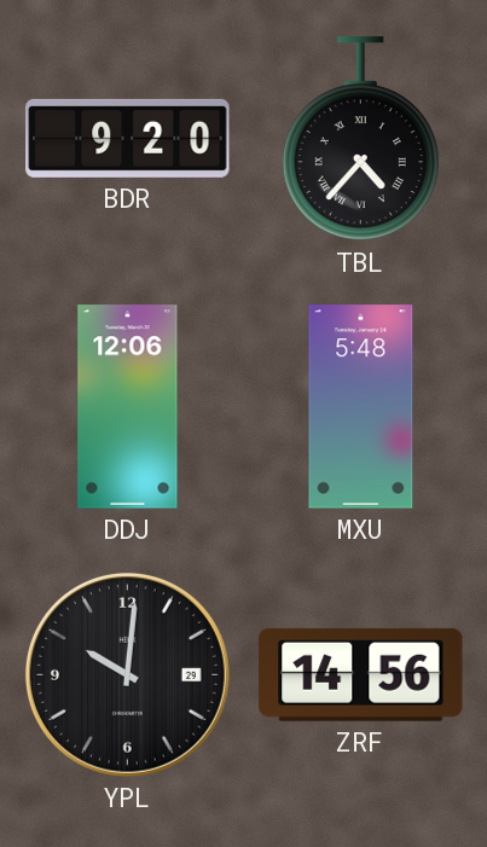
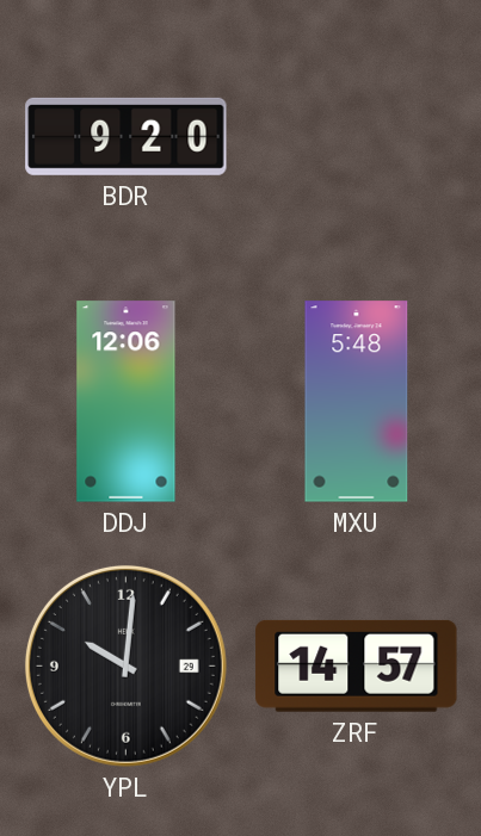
TBL: 4:37 -> none (360, 139)
ZRF: 14:56 -> 14:57 (357, 665)
